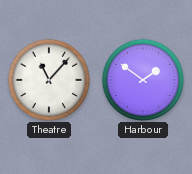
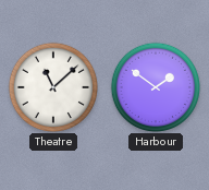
Theatre: 11:07 -> 11:08 (52, 86)
